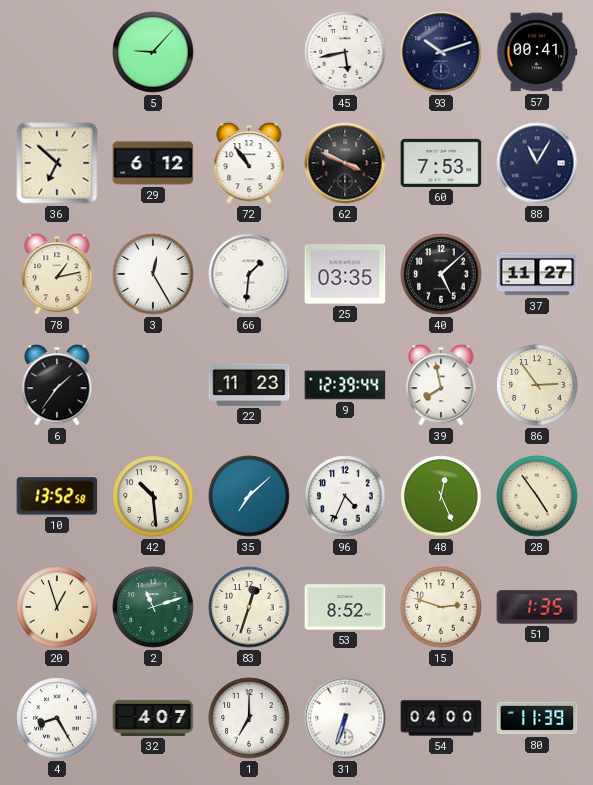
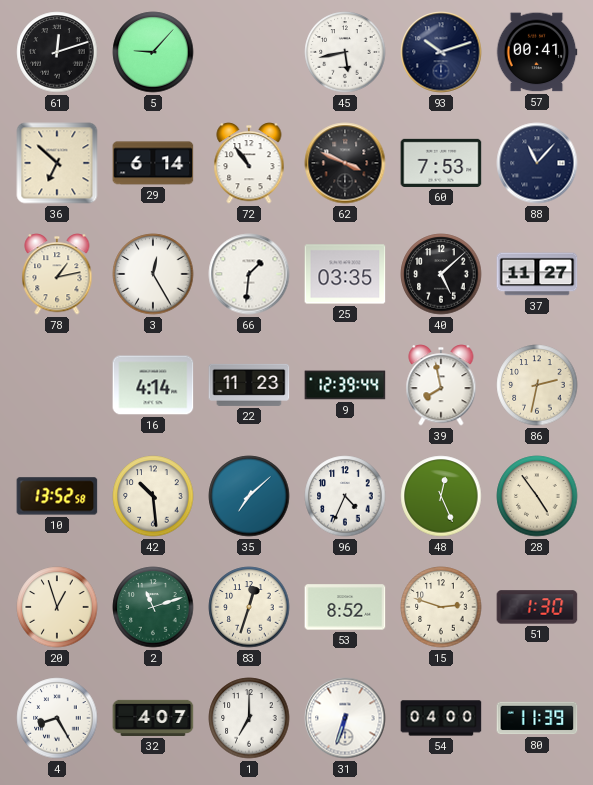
61: none -> 12:12 (57, 52)
29: 6:12 -> 6:14 (153, 163)
88: 11:05 -> 11:07 (537, 163)
6: 1:36 -> none (57, 385)
16: none -> 4:14 (153, 385)
86: 2:54 -> 2:32 (537, 385)
51: 1:35 -> 1:30 (537, 607)
